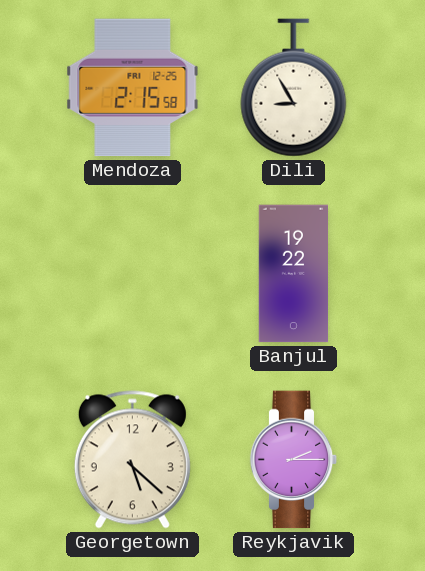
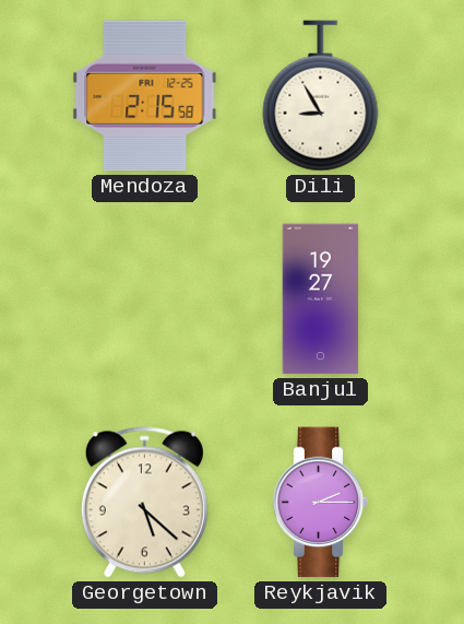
Banjul: 19:22 -> 19:27 (321, 299)
